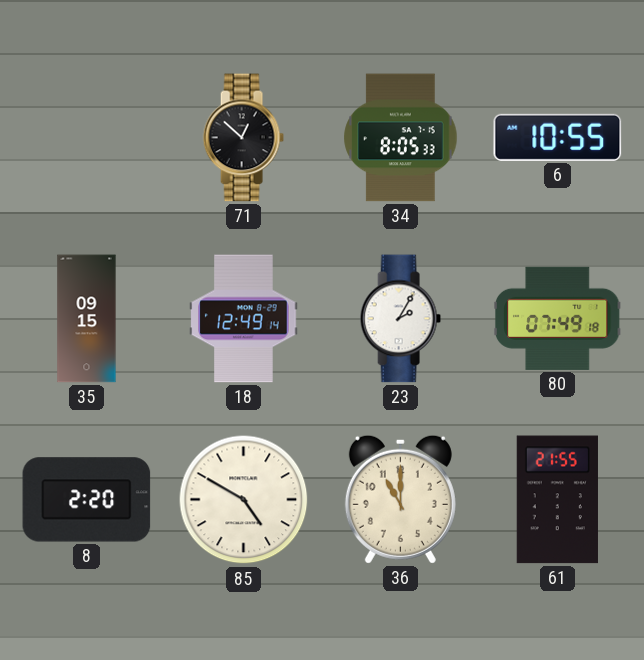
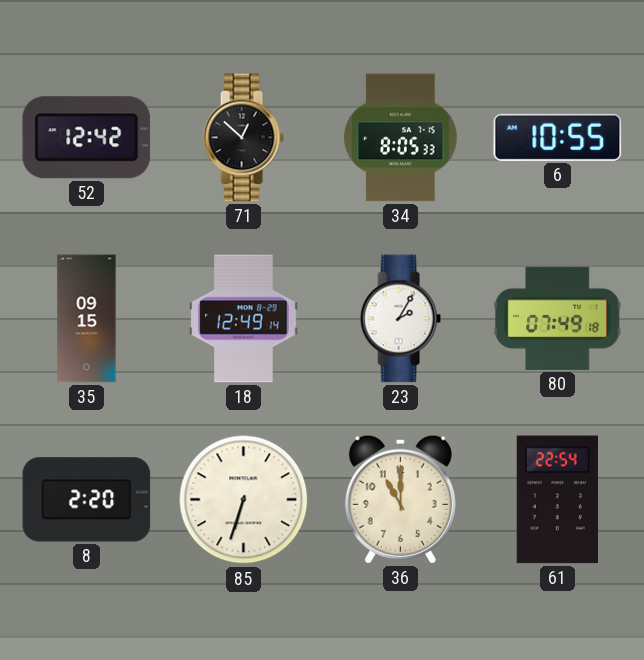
52: none -> 12:42 (87, 138)
85: 4:50 -> 6:33 (244, 500)
61: 21:55 -> 22:54 (557, 500)
